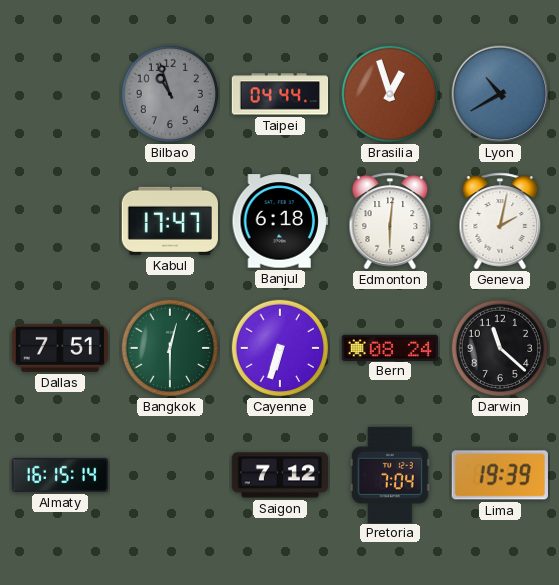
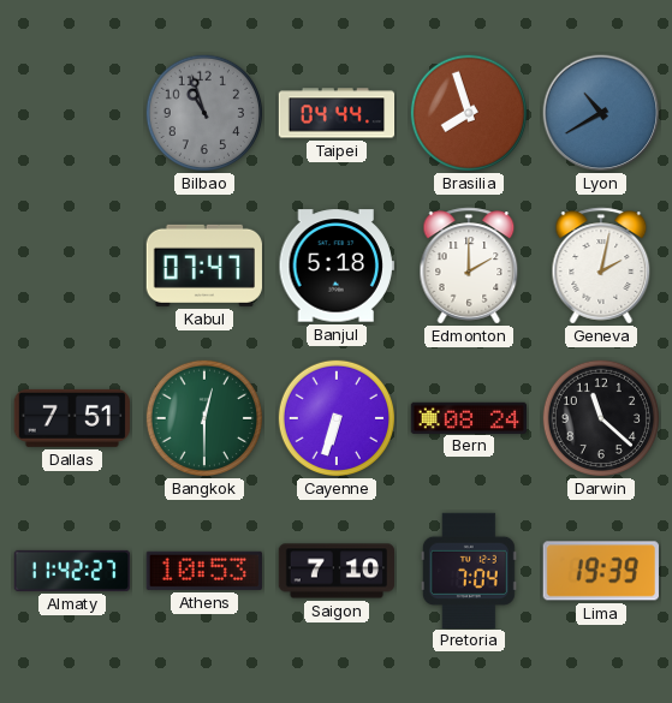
Brasilia: 12:57 -> 7:57 (468, 112)
Kabul: 17:47 -> 07:47 (204, 266)
Banjul: 6:18 -> 5:18 (335, 266)
Edmonton: 6:01 -> 2:00 (469, 266)
Almaty: 16:15 -> 11:42 (72, 571)
Athens: none -> 10:53 (204, 571)
Saigon: 7:12 -> 7:10 (335, 571)
